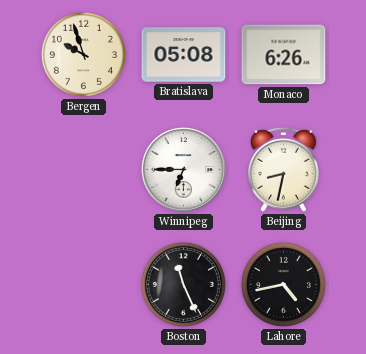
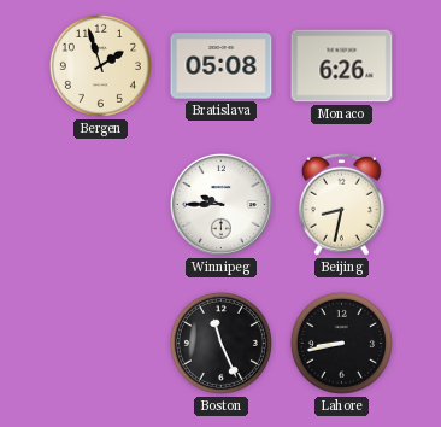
Bergen: 9:57 -> 1:57 (100, 65)
Winnipeg: 6:45 -> 9:45 (220, 204)
Lahore: 4:43 -> 8:43 (341, 343)
